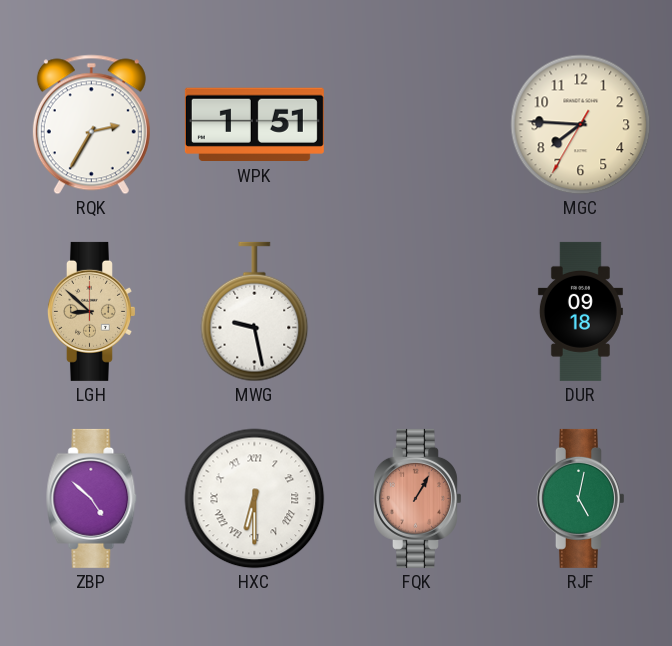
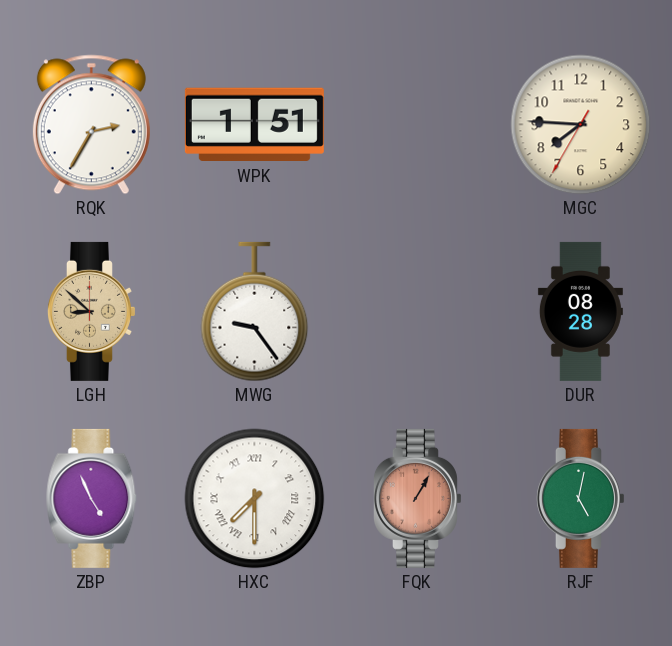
MWG: 9:28 -> 9:24 (255, 312)
DUR: 09:18 -> 08:28 (580, 311)
ZBP: 4:52 -> 4:56 (92, 498)
HXC: 6:30 -> 7:30 (255, 499)
